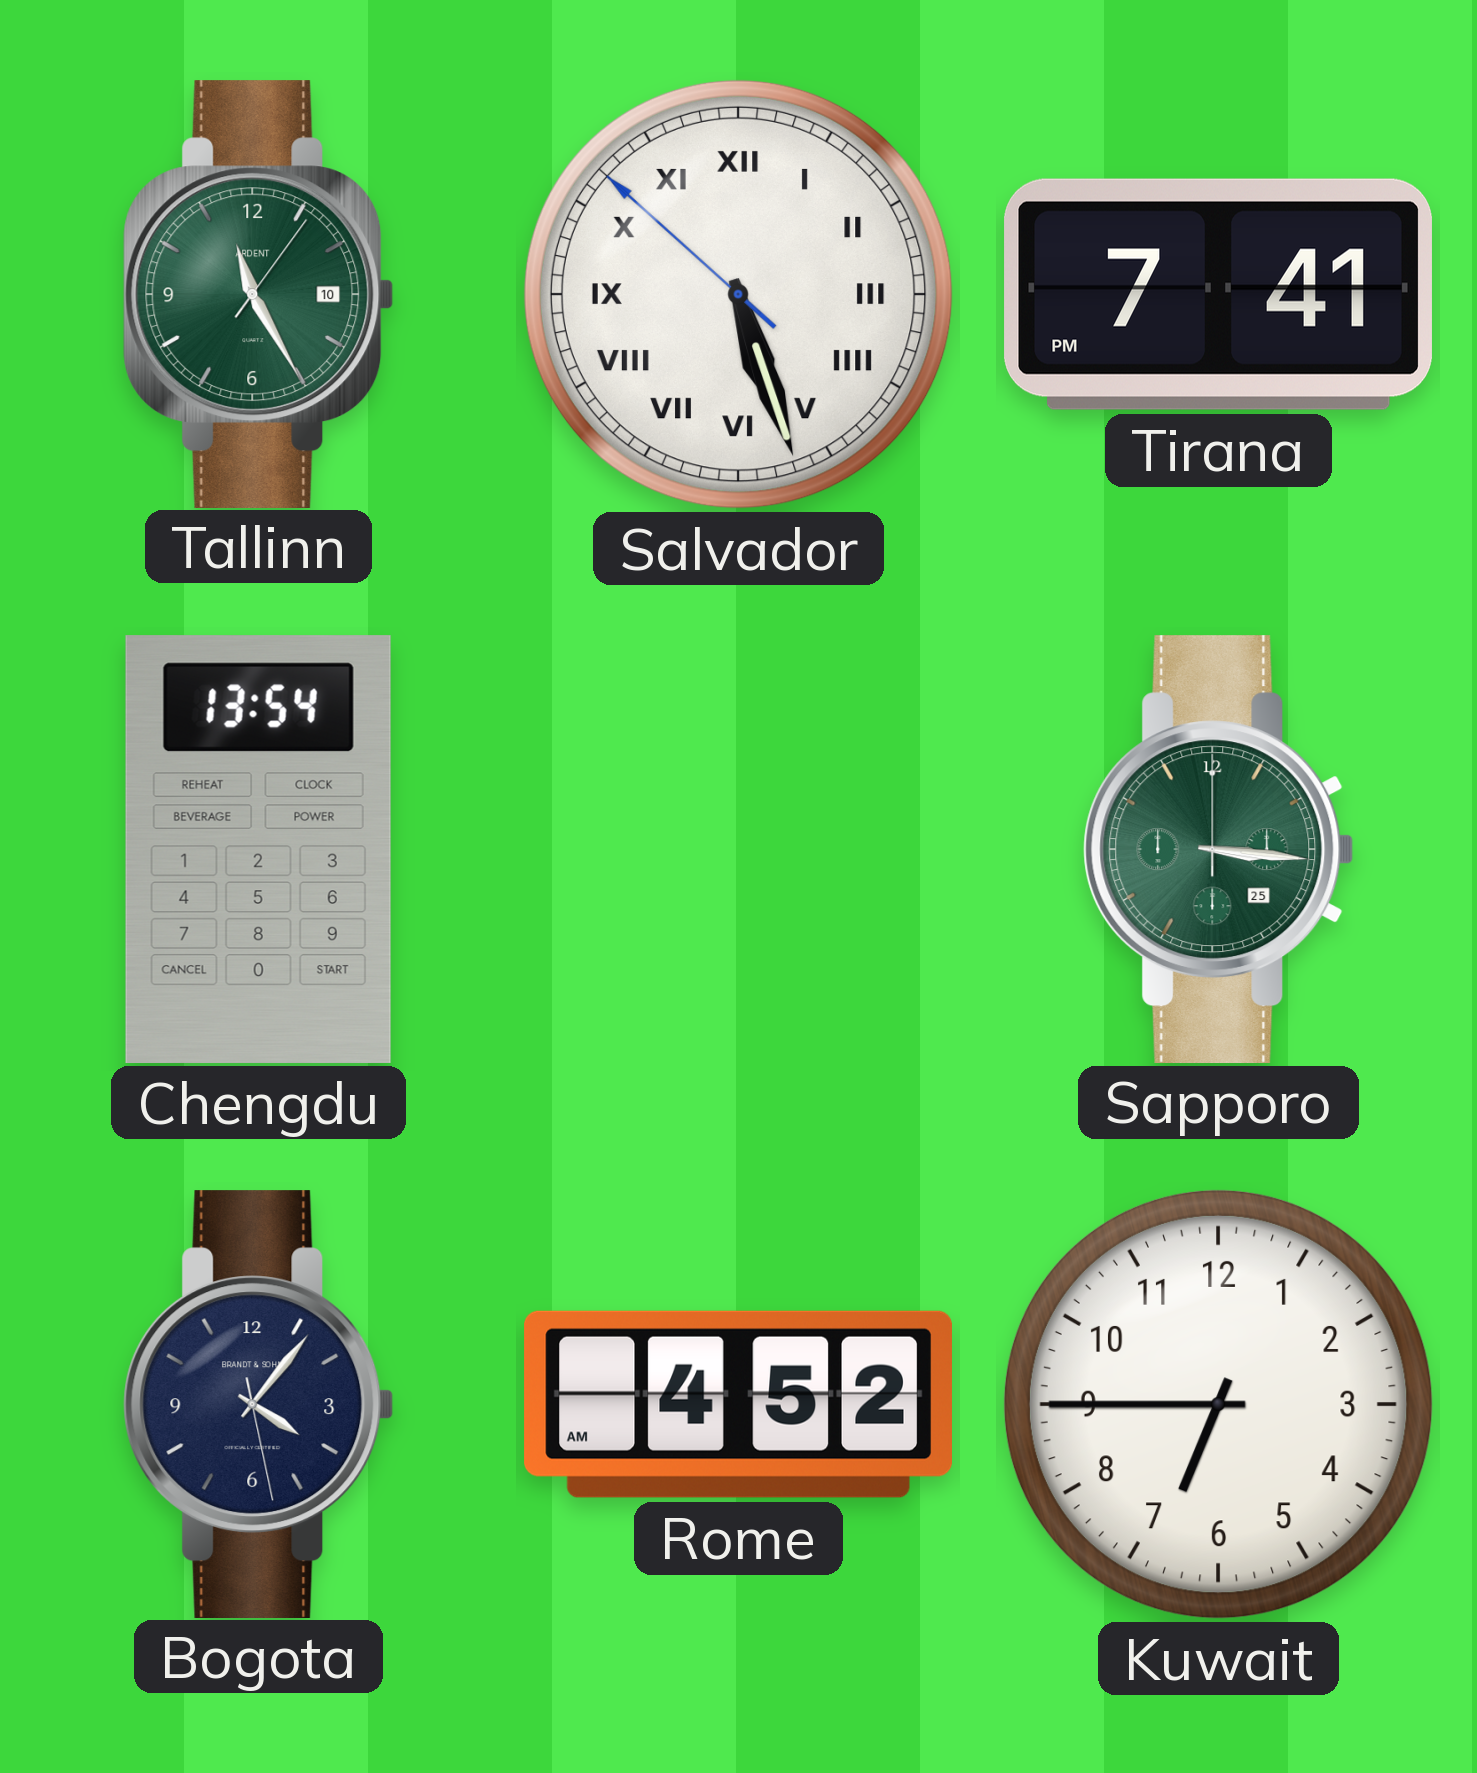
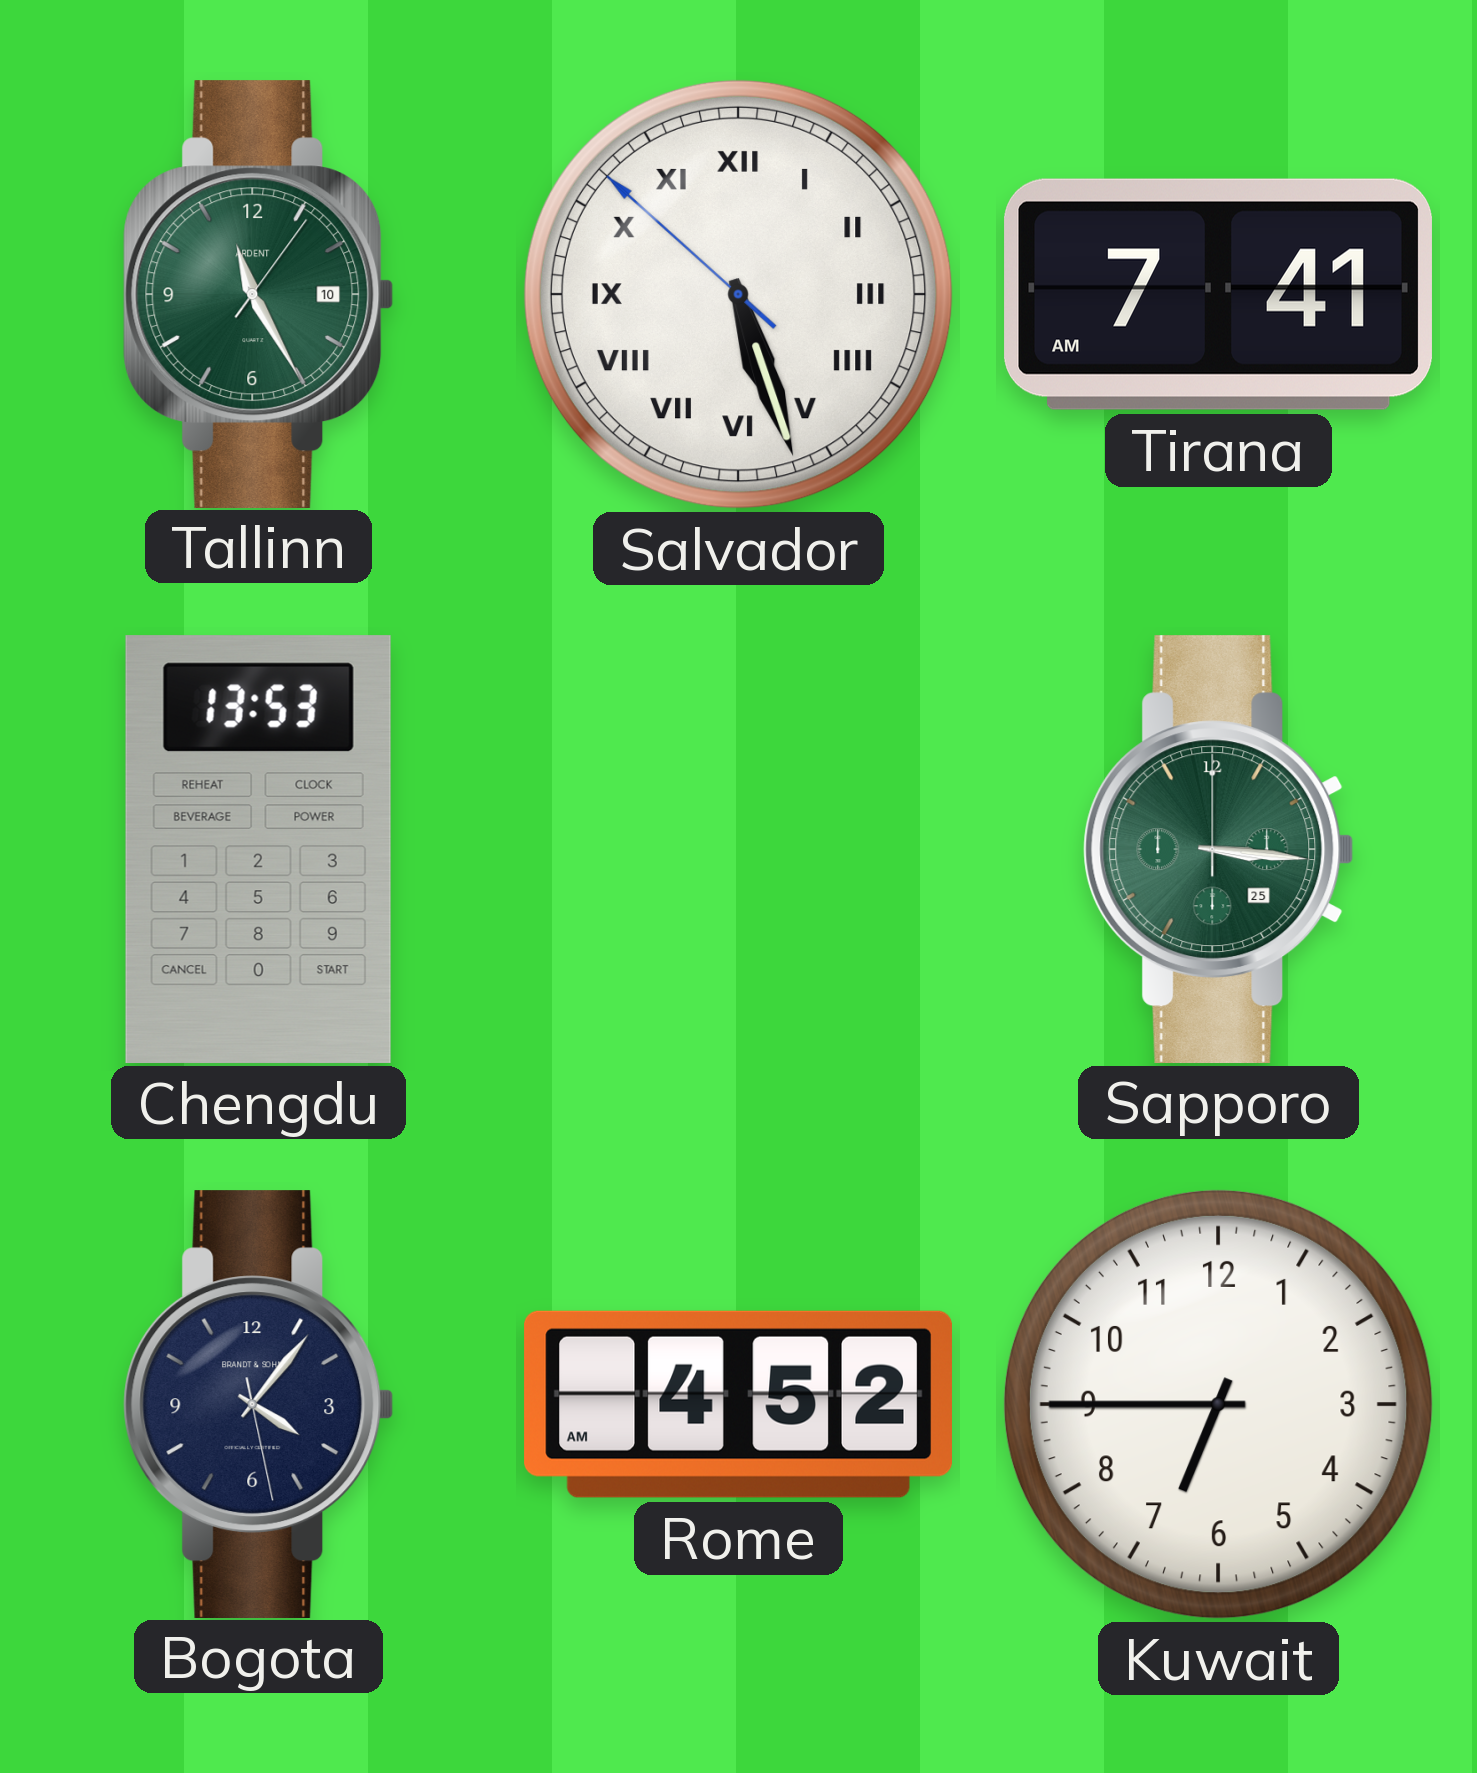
Tirana: 7:41 PM -> 7:41 AM (1218, 294)
Chengdu: 13:54 -> 13:53 (258, 849)
